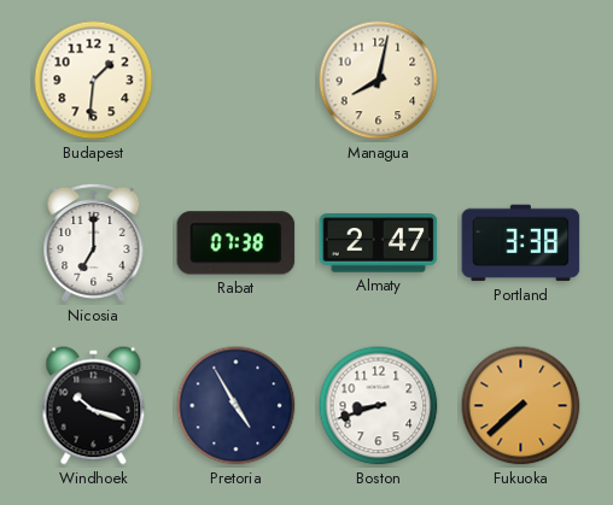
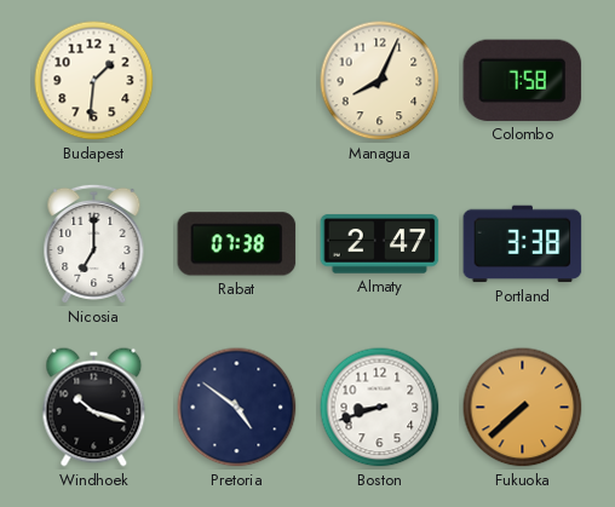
Managua: 8:02 -> 8:04 (380, 81)
Colombo: none -> 7:58 (523, 80)
Pretoria: 4:55 -> 4:51 (237, 408)
